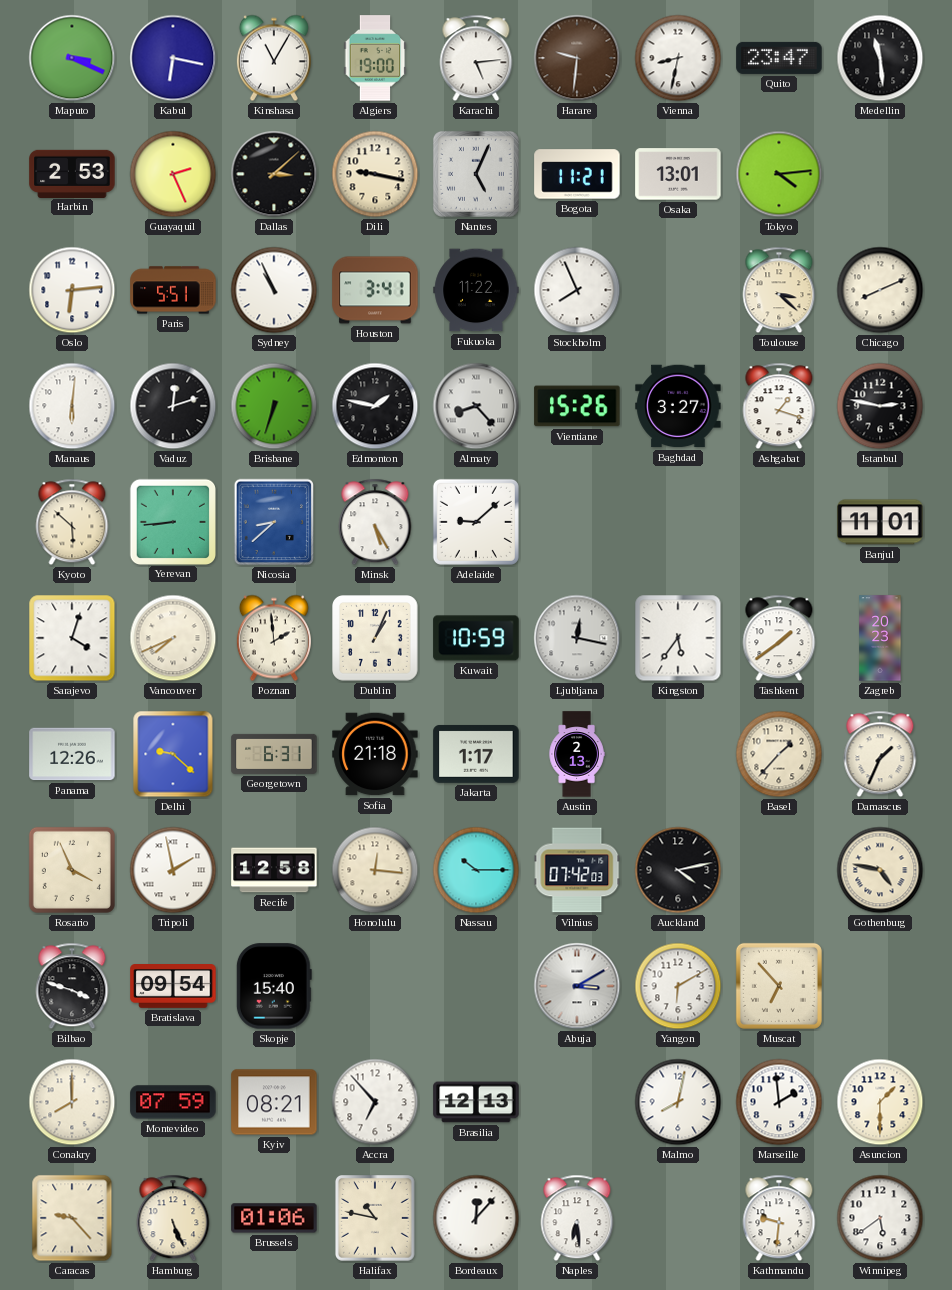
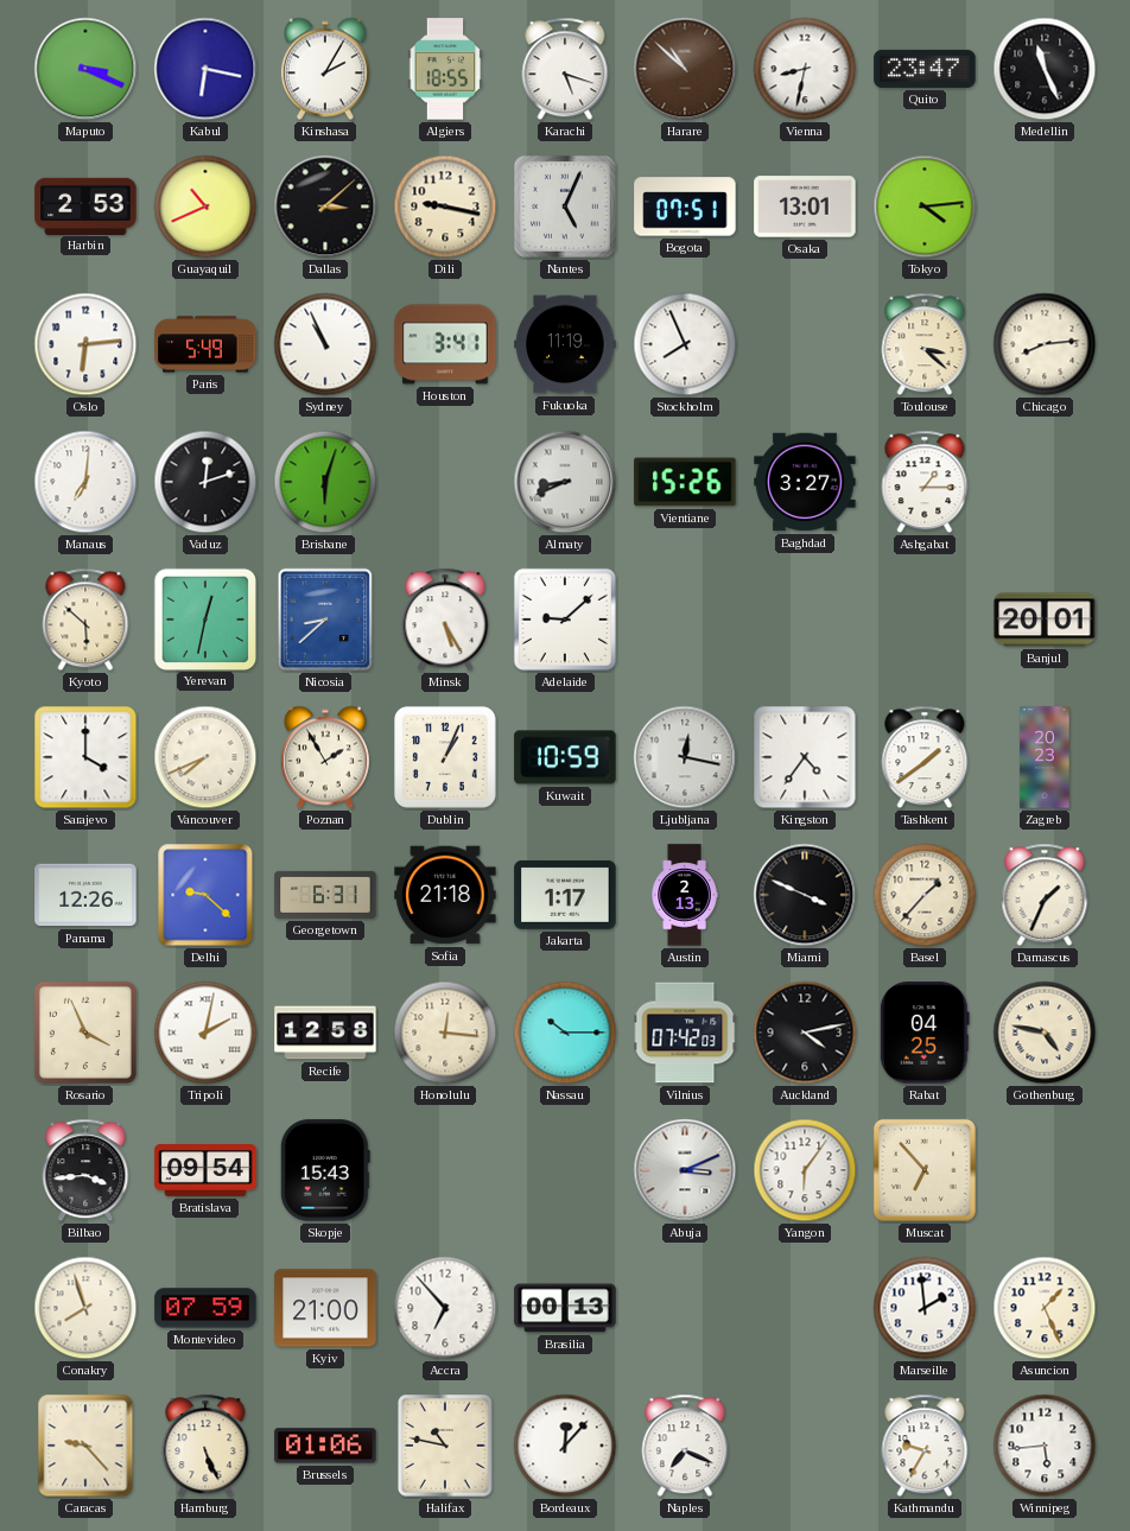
Kinshasa: 11:05 -> 2:05 (325, 69)
Algiers: 19:00 -> 18:55 (445, 69)
Karachi: 5:14 -> 5:18 (565, 69)
Harare: 9:31 -> 10:52 (685, 69)
Medellin: 11:29 -> 11:26 (1045, 69)
Guayaquil: 2:26 -> 10:41 (205, 207)
Bogota: 11:21 -> 07:51 (685, 207)
Paris: 5:51 -> 5:49 (205, 344)
Fukuoka: 11:22 -> 11:19 (565, 344)
Chicago: 8:11 -> 8:14 (1045, 344)
Manaus: 6:01 -> 7:01 (85, 482)
Brisbane: 6:33 -> 6:03 (325, 482)
Edmonton: 1:47 -> none (375, 406)
Almaty: 8:23 -> 8:41 (565, 482)
Ashgabat: 1:18 -> 1:15 (925, 482)
Istanbul: 2:47 -> none (880, 406)
Yerevan: 8:44 -> 12:32 (204, 618)
Banjul: 11:01 -> 20:01 (1045, 620)
Sarajevo: 4:03 -> 4:00 (85, 757)
Poznan: 1:59 -> 1:55 (325, 757)
Kingston: 5:36 -> 4:36 (805, 757)
Miami: none -> 3:49 (805, 895)
Tripoli: 1:58 -> 2:02 (205, 1033)
Rabat: none -> 04:25 (925, 1033)
Bilbao: 3:48 -> 3:44 (85, 1170)
Skopje: 15:40 -> 15:43 (325, 1170)
Abuja: 3:10 -> 3:11 (685, 1170)
Yangon: 6:10 -> 6:06 (805, 1170)
Conakry: 8:00 -> 7:57 (85, 1308)
Kyiv: 08:21 -> 21:00 (325, 1308)
Brasilia: 12:13 -> 00:13 (565, 1308)
Malmo: 8:02 -> none (678, 1102)
Asuncion: 1:30 -> 1:26 (1045, 1308)
Naples: 6:29 -> 7:19 (685, 1446)
Kathmandu: 9:31 -> 9:35 (925, 1446)
Winnipeg: 5:39 -> 5:44 (1045, 1446)
